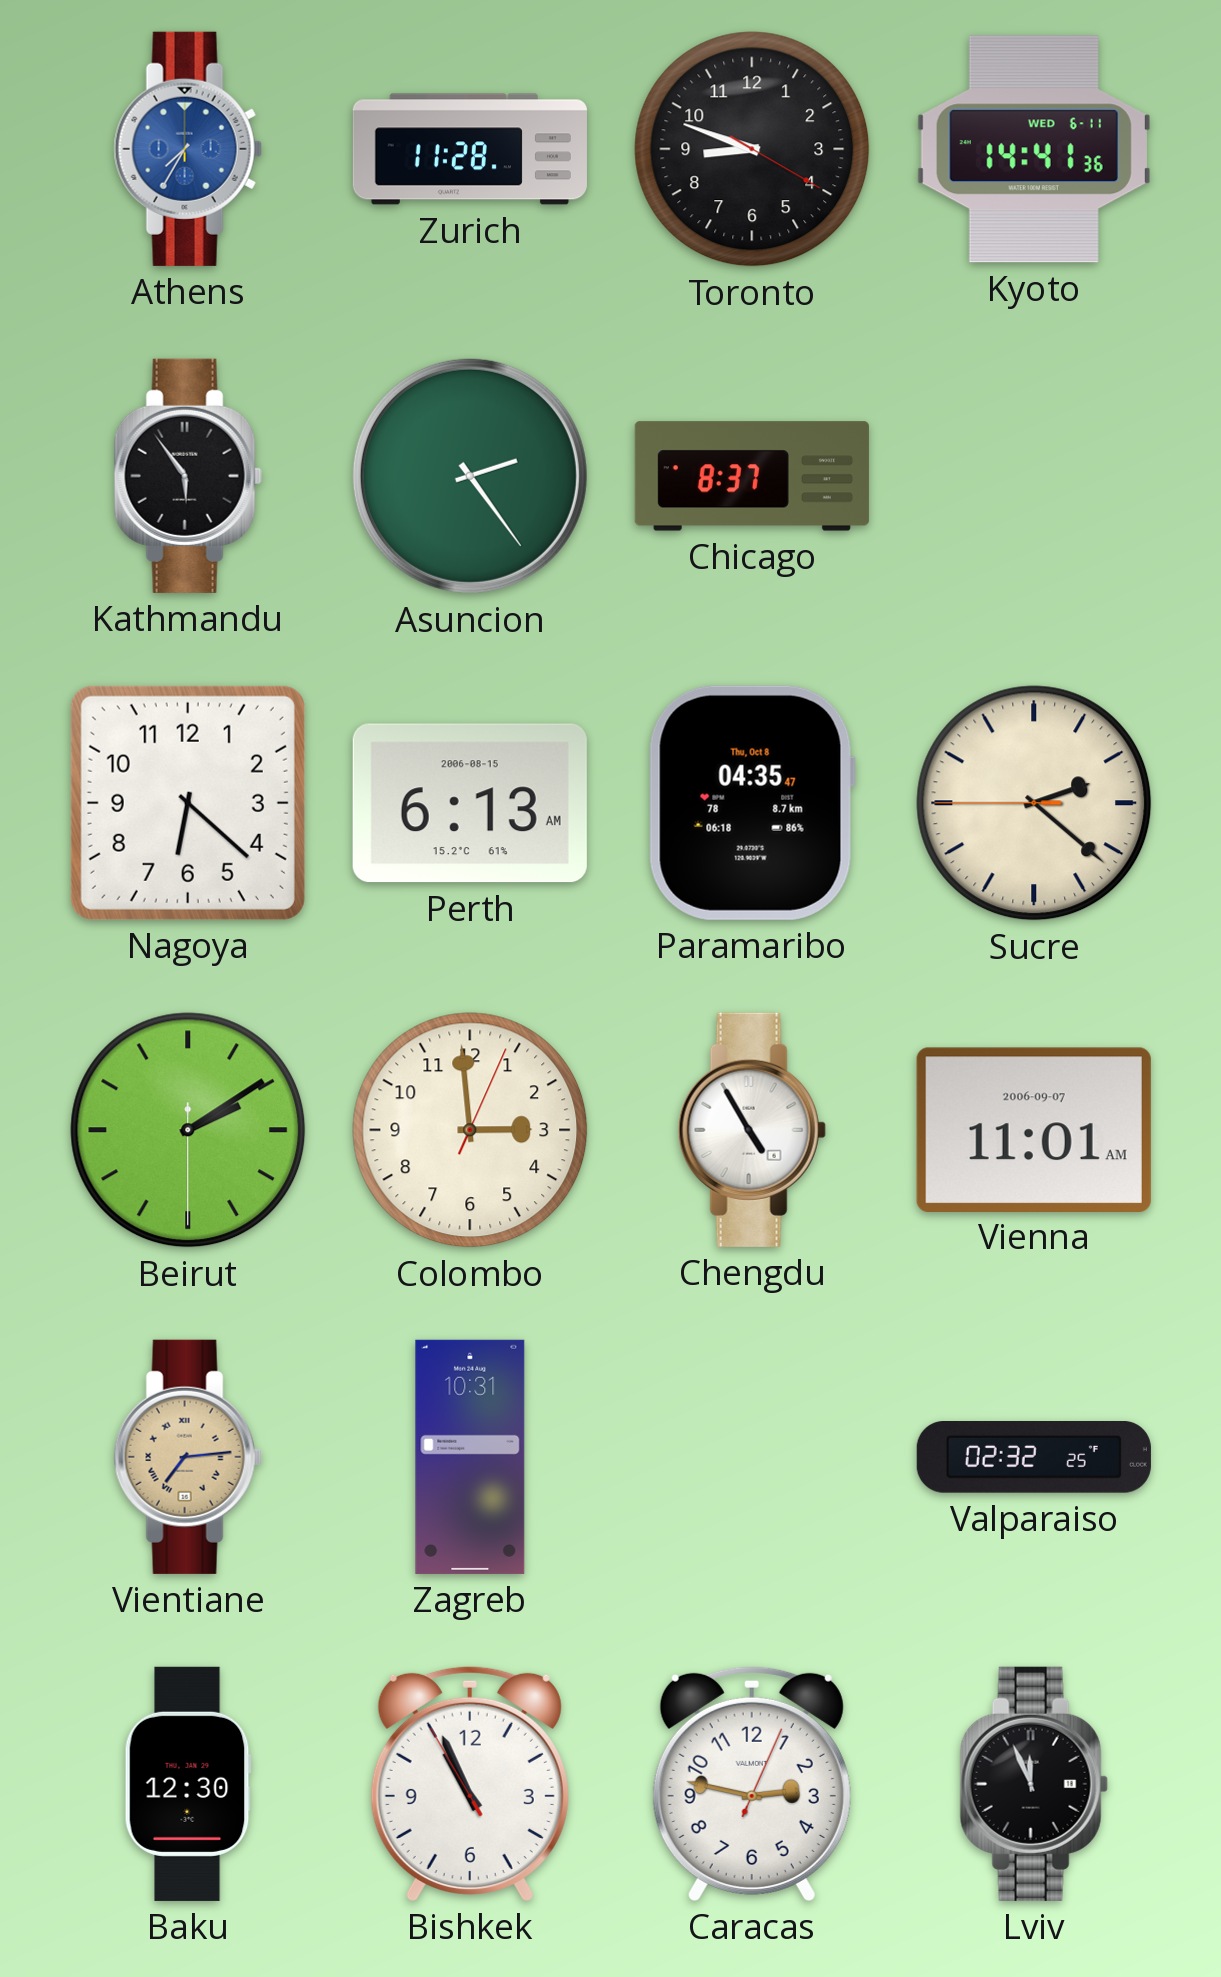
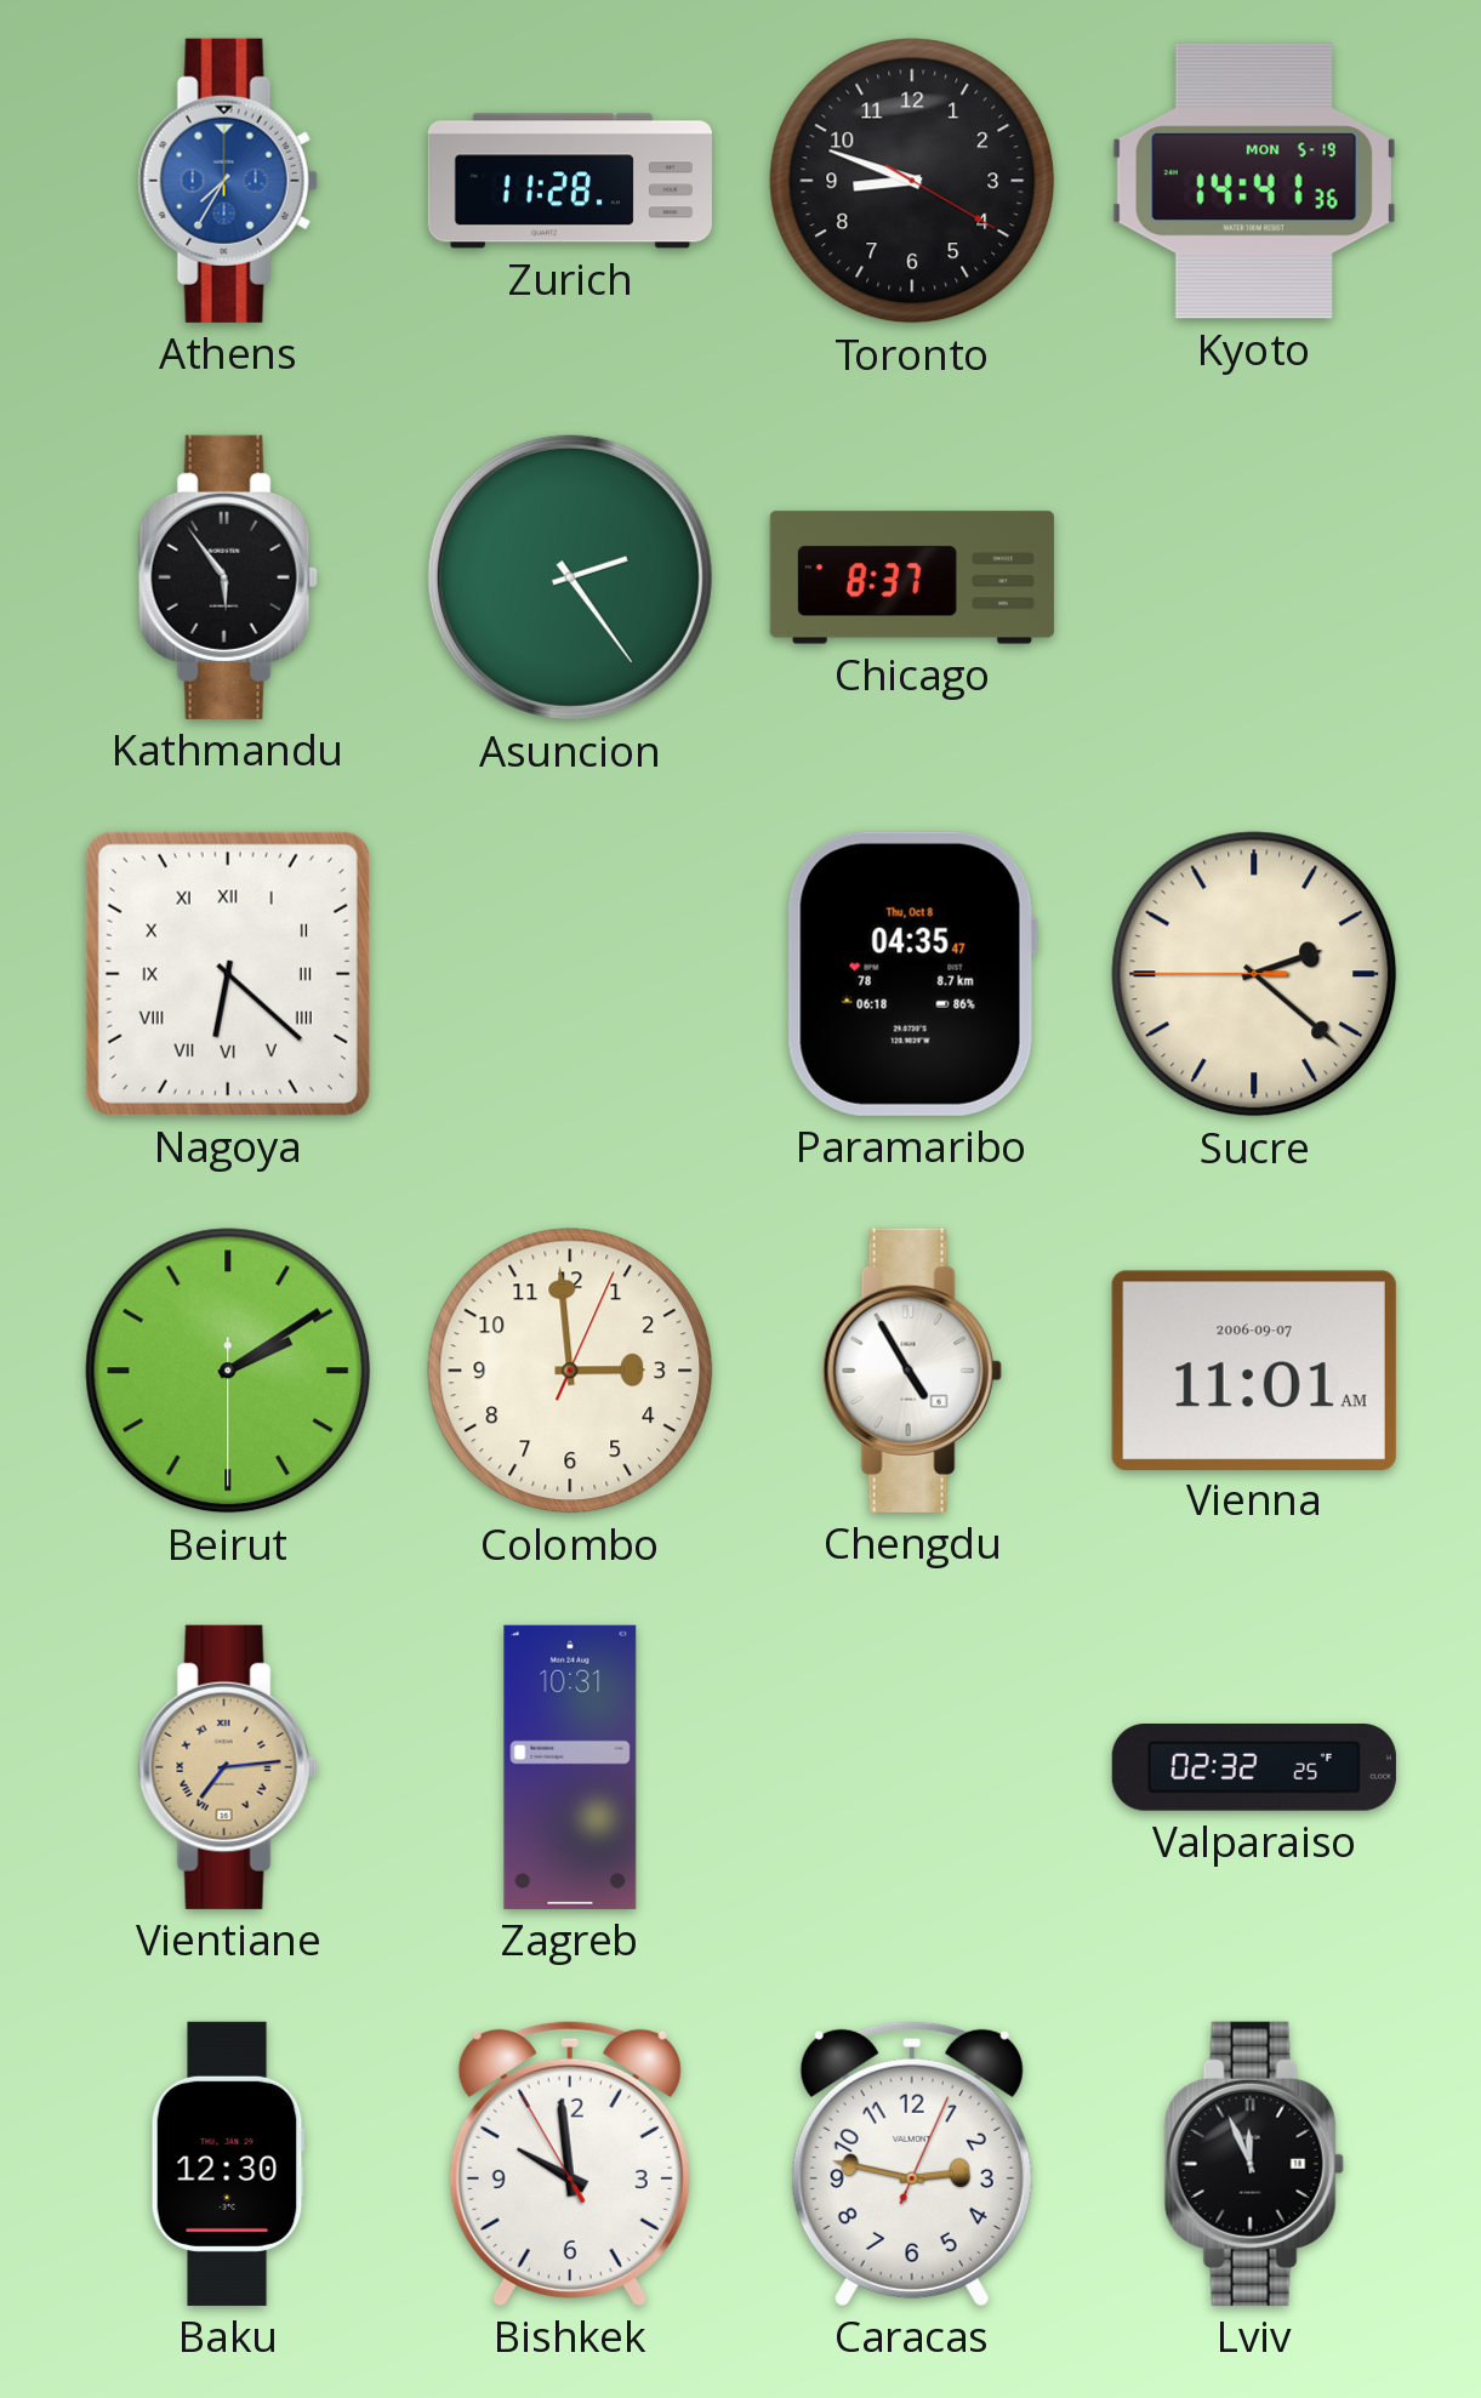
Kyoto date: WED 6-11 -> MON 5-19 (1254, 181)
Nagoya numerals: Arabic -> Roman (228, 974)
Perth: 6:13 -> none (470, 803)
Bishkek: 10:55 -> 9:58 (570, 2163)
